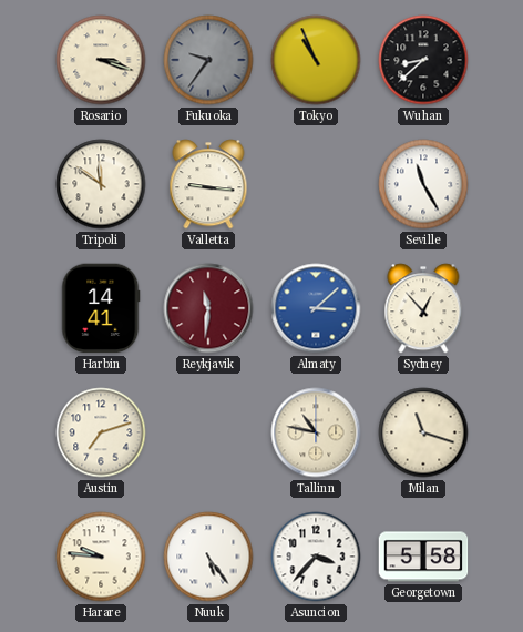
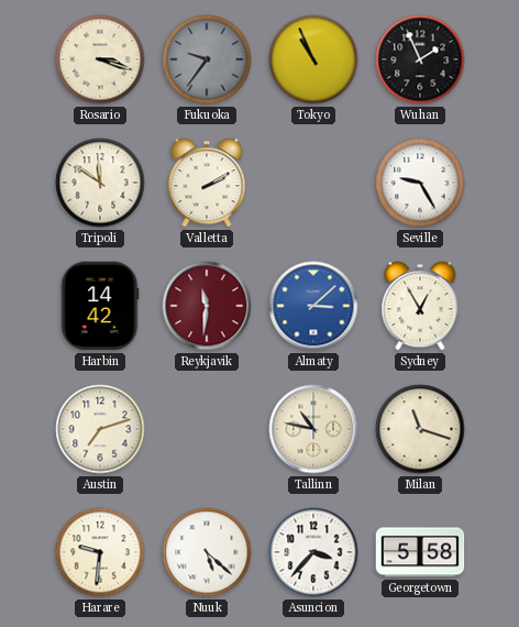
Wuhan: 8:38 -> 1:56 (420, 59)
Valletta: 9:16 -> 2:10 (207, 183)
Seville: 11:25 -> 9:25 (420, 183)
Harbin: 14:41 -> 14:42 (100, 306)
Sydney: 12:53 -> 12:55 (420, 306)
Harare: 9:46 -> 9:31 (100, 552)
Nuuk: 5:24 -> 5:22 (207, 552)
